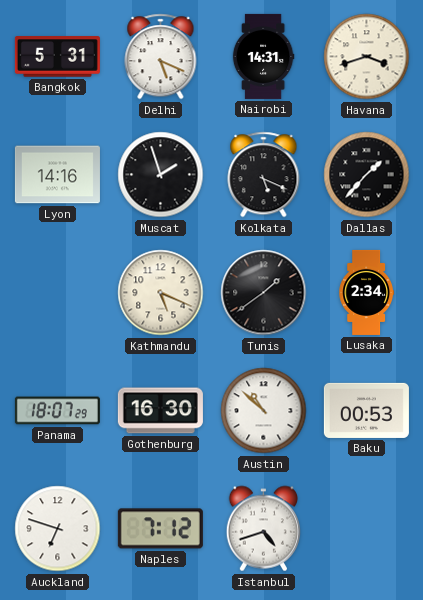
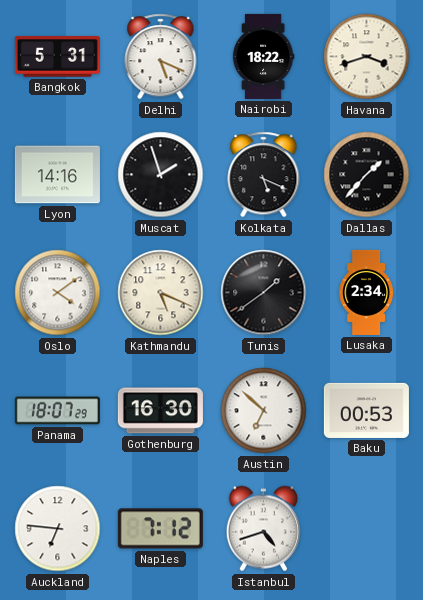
Nairobi: 14:31 -> 18:22 (263, 56)
Oslo: none -> 4:09 (58, 293)
Austin: 10:52 -> 6:52 (264, 411)
Auckland: 6:48 -> 6:46 (58, 529)
